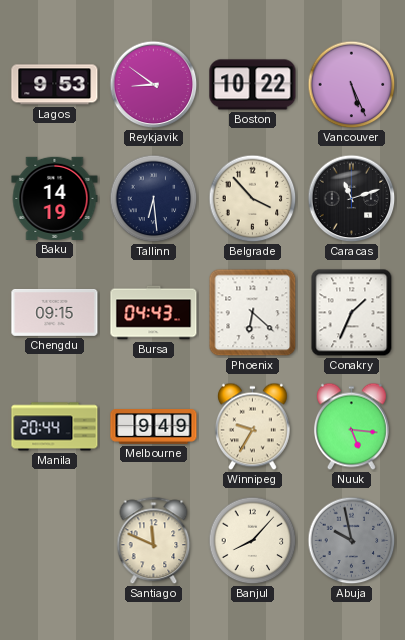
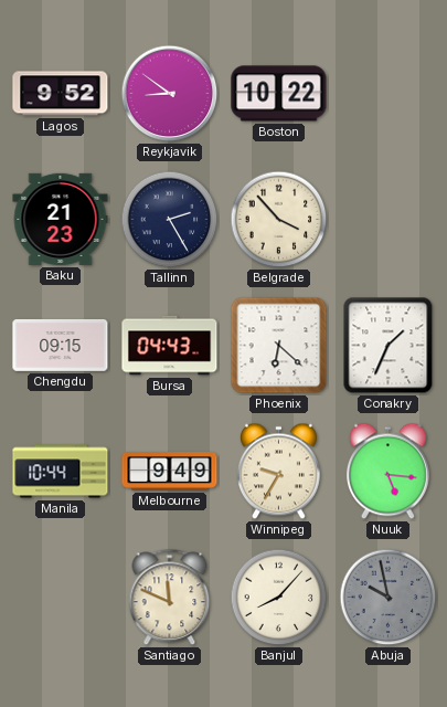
Lagos: 9:53 -> 9:52 (61, 94)
Vancouver: 5:26 -> none (352, 85)
Baku: 14:19 -> 21:23 (61, 219)
Tallinn: 6:29 -> 2:25 (170, 220)
Caracas: 11:12 -> none (352, 199)
Manila: 20:44 -> 10:44 (61, 472)
